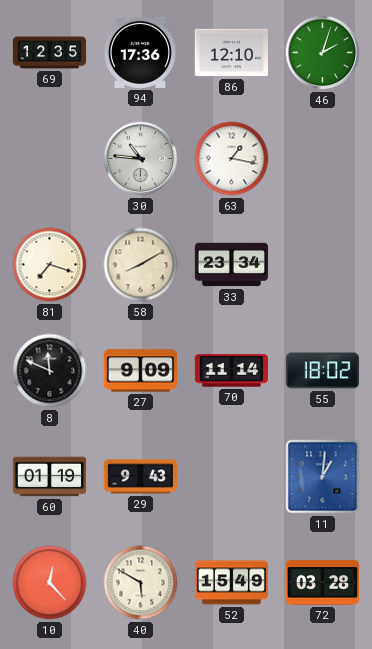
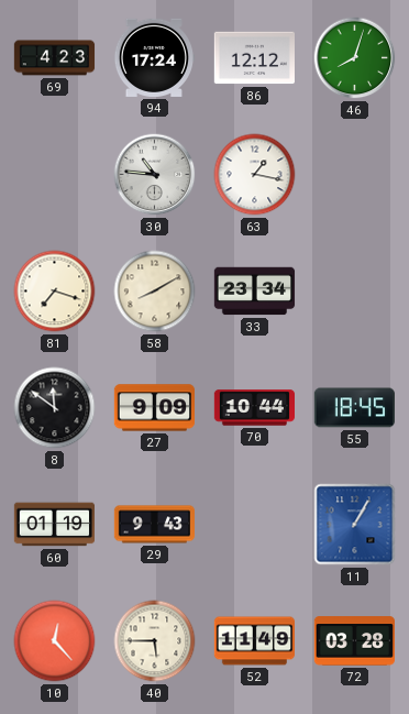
69: 12:35 -> 4:23 (55, 58)
94: 17:36 -> 17:24 (153, 57)
86: 12:10 -> 12:12 (254, 58)
46: 2:03 -> 8:03 (355, 58)
8: 11:49 -> 11:51 (55, 408)
70: 11:14 -> 10:44 (254, 408)
55: 18:02 -> 18:45 (354, 408)
11: 1:01 -> 1:05 (355, 525)
40: 5:50 -> 5:45 (155, 641)
52: 15:49 -> 11:49 (255, 641)
